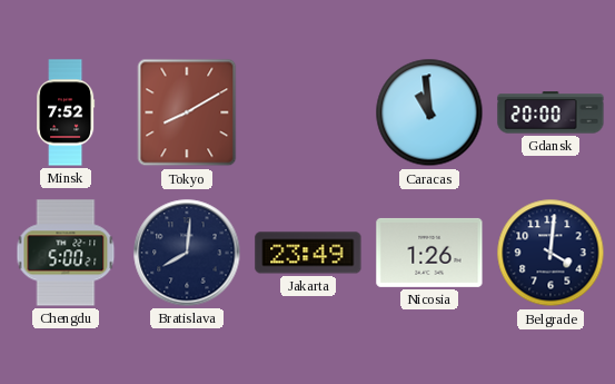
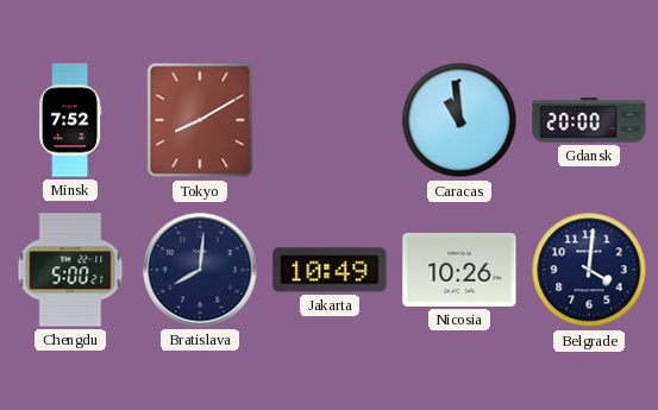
Jakarta: 23:49 -> 10:49 (330, 270)
Nicosia: 1:26 -> 10:26 (459, 270)
